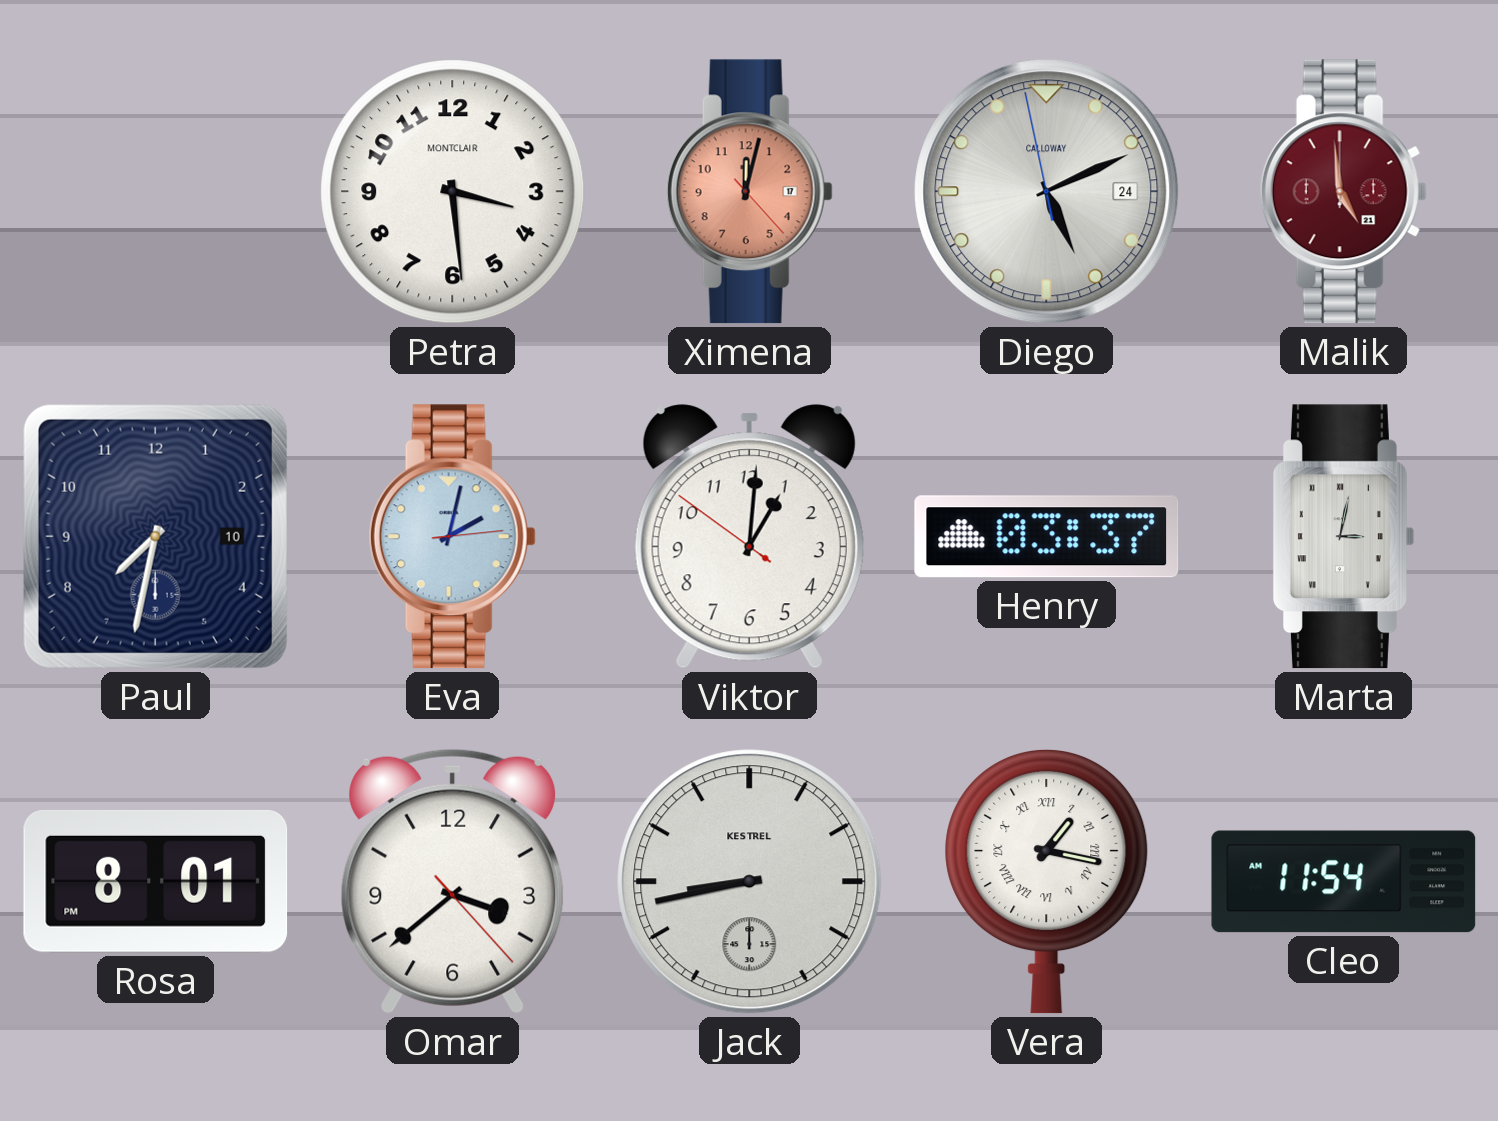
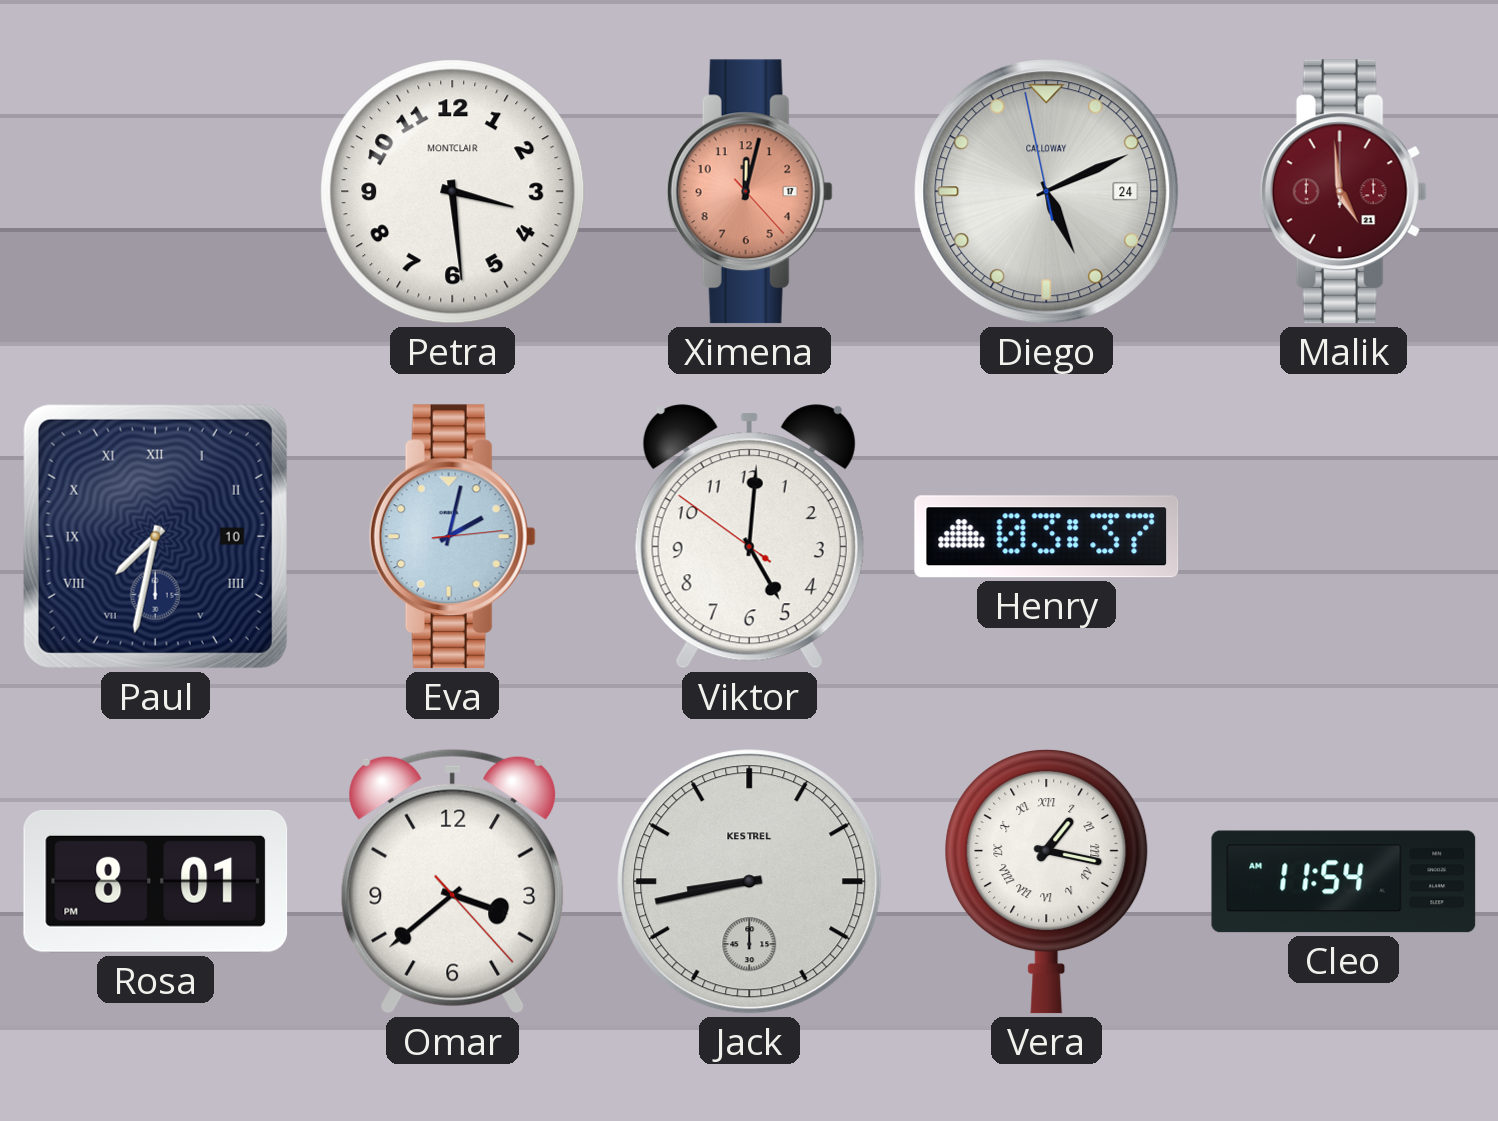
Paul numerals: Arabic -> Roman (155, 536)
Viktor: 1:00 -> 5:00 (749, 537)
Marta: 3:02 -> none (1343, 537)
